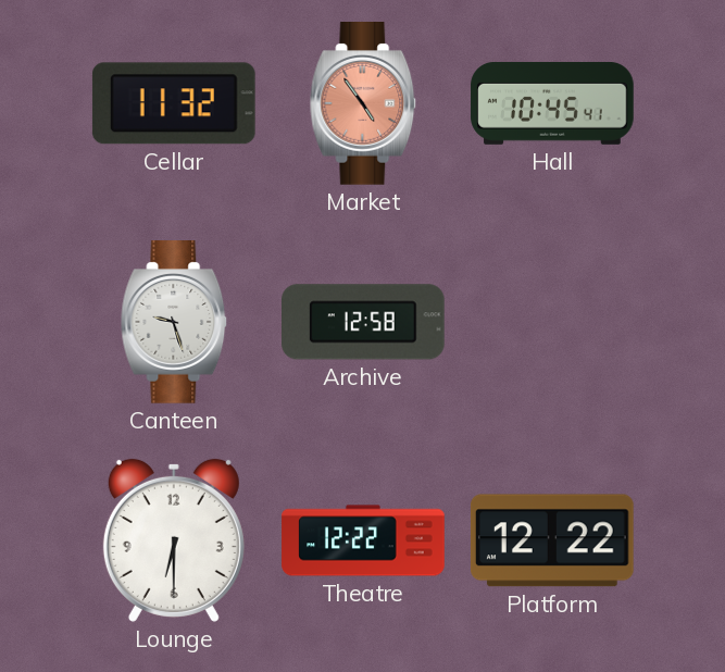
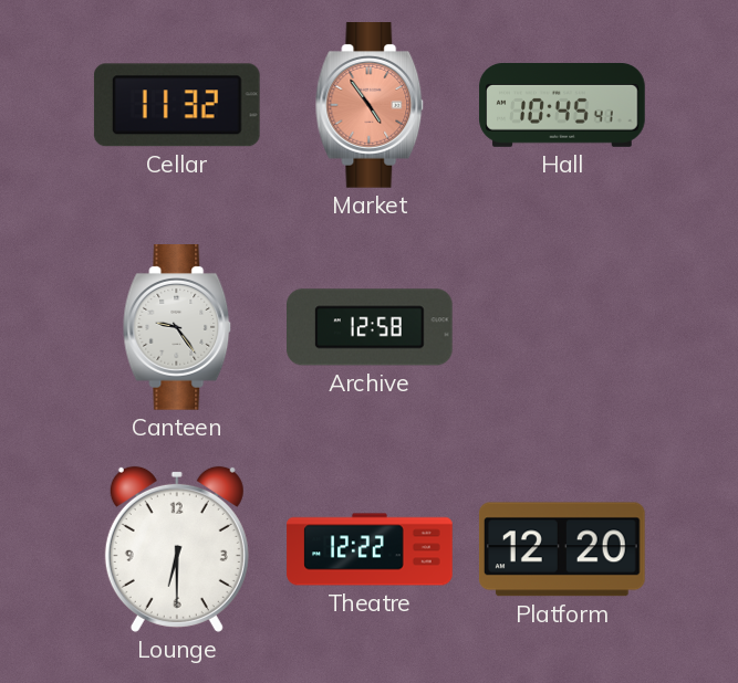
Canteen: 9:27 -> 9:24 (177, 327)
Platform: 12:22 -> 12:20 (562, 549)
